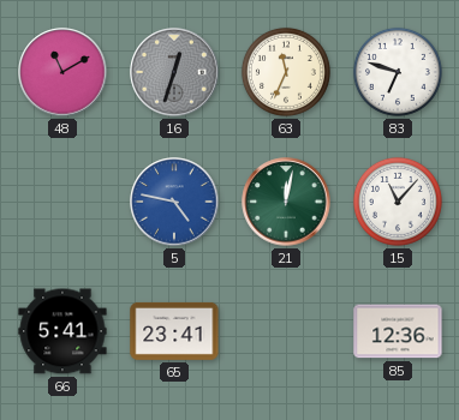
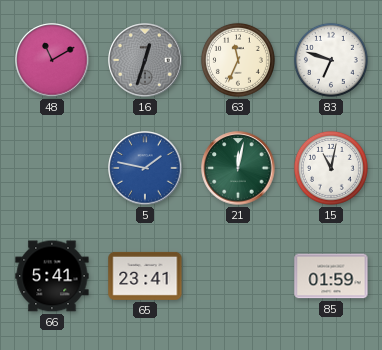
5: 4:47 -> 1:47 (145, 168)
15: 11:07 -> 11:02 (331, 168)
85: 12:36 -> 01:59 (331, 276)
